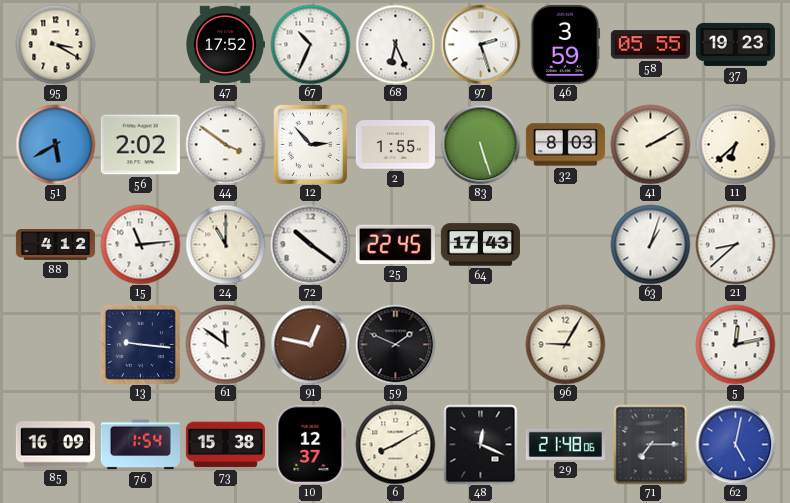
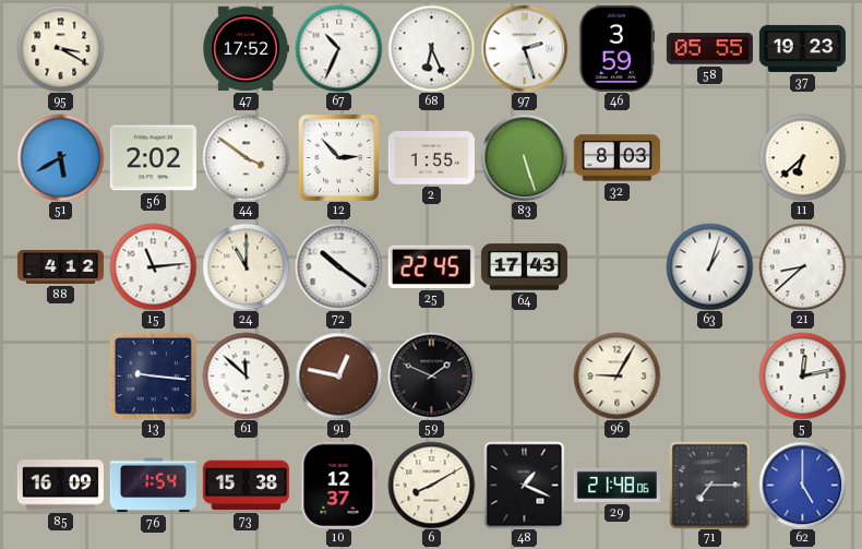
41: 2:10 -> none (650, 144)
61: 11:51 -> 11:52 (246, 375)
48: 12:19 -> 1:19 (525, 485)
62: 5:02 -> 5:00 (802, 485)
